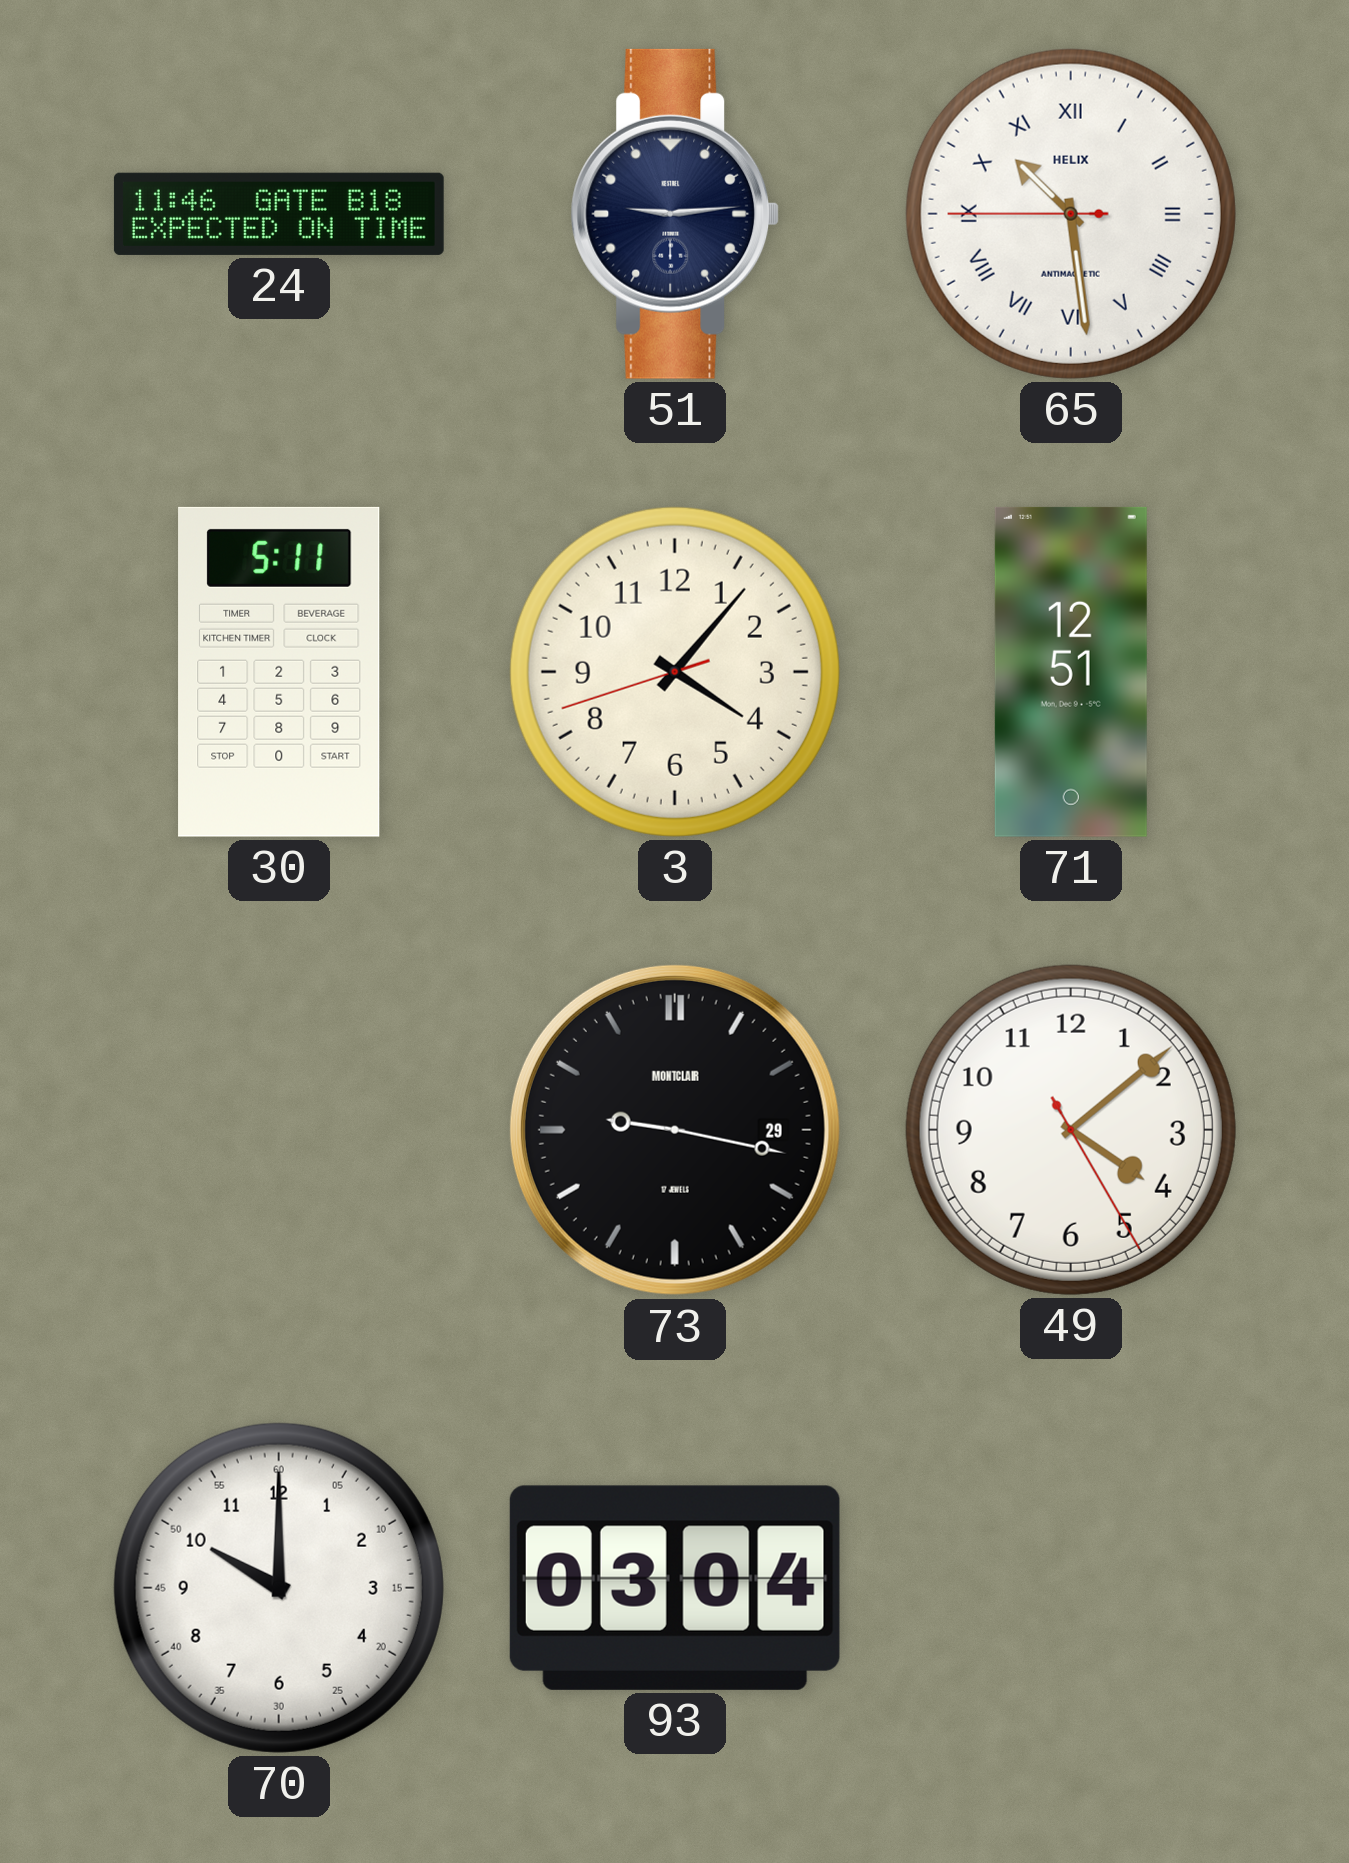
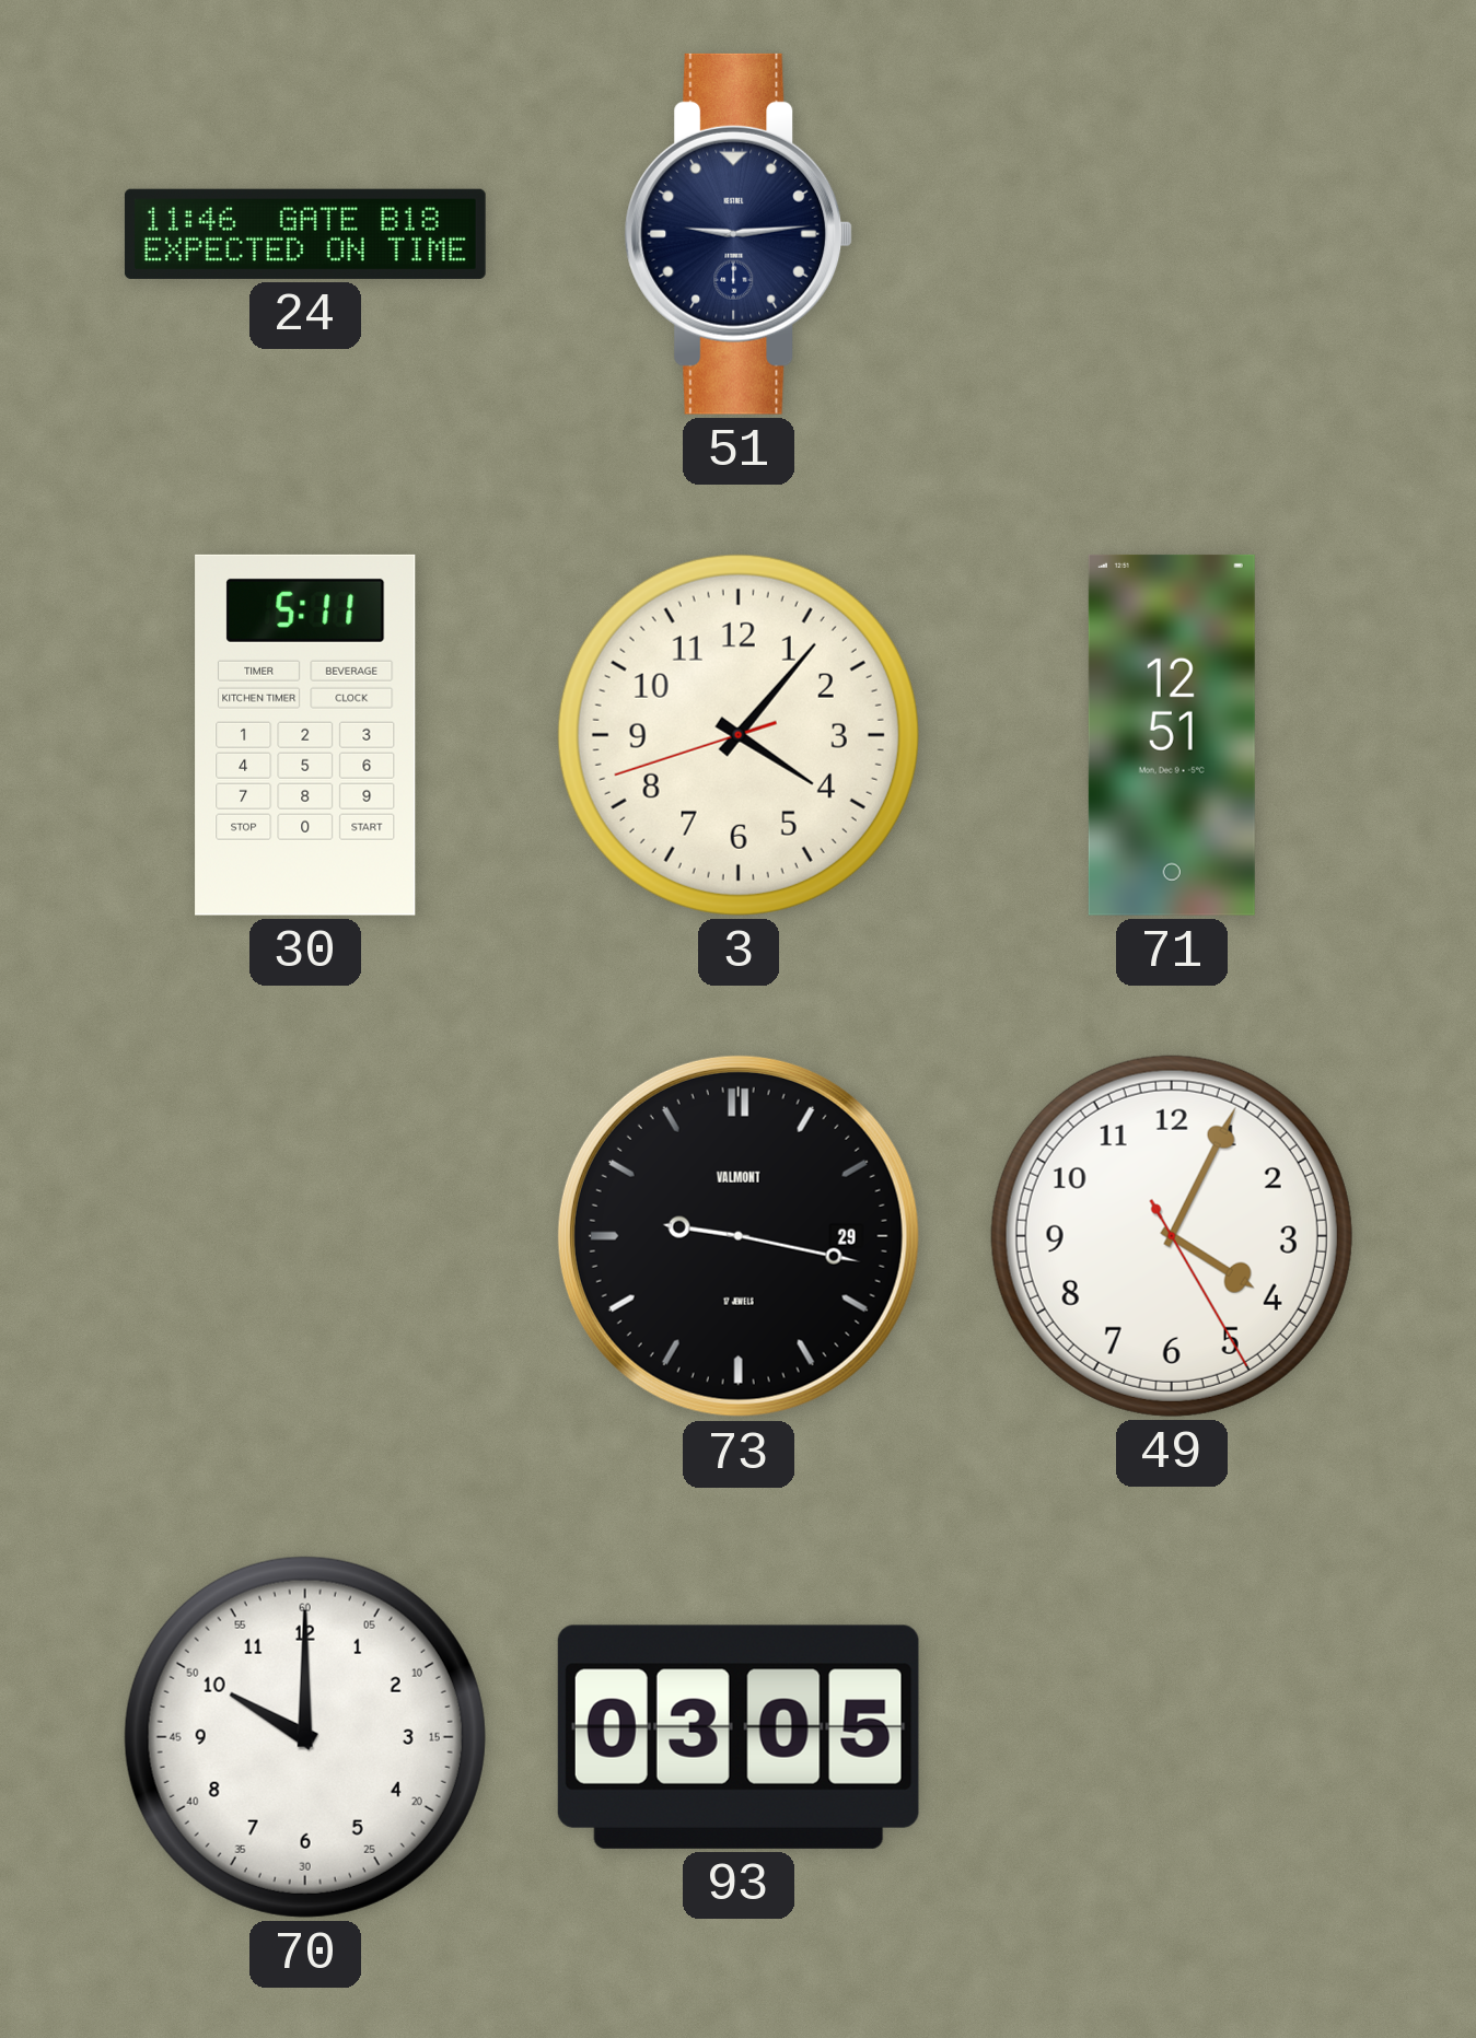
65: 10:28 -> none (1071, 214)
73 brand: MONTCLAIR -> VALMONT (739, 1236)
49: 4:08 -> 4:04 (1172, 1236)
93: 03:04 -> 03:05 (739, 1737)
